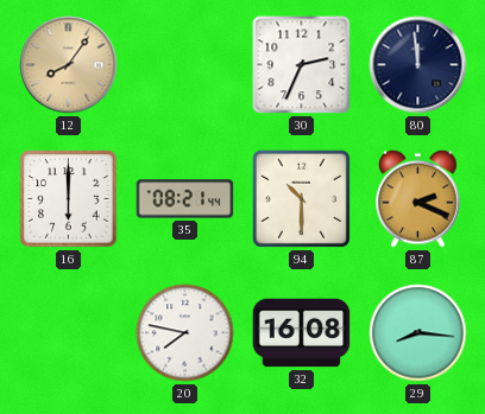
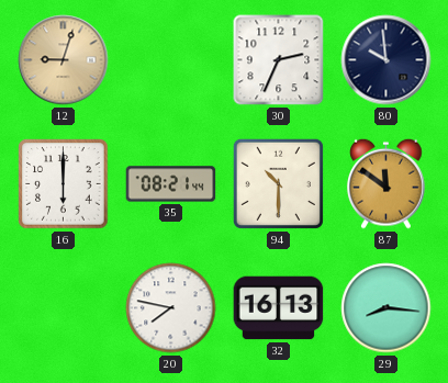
12: 8:06 -> 9:03 (64, 60)
80: 11:59 -> 9:59 (387, 60)
87: 2:19 -> 11:51 (387, 183)
32: 16:08 -> 16:13 (279, 308)
